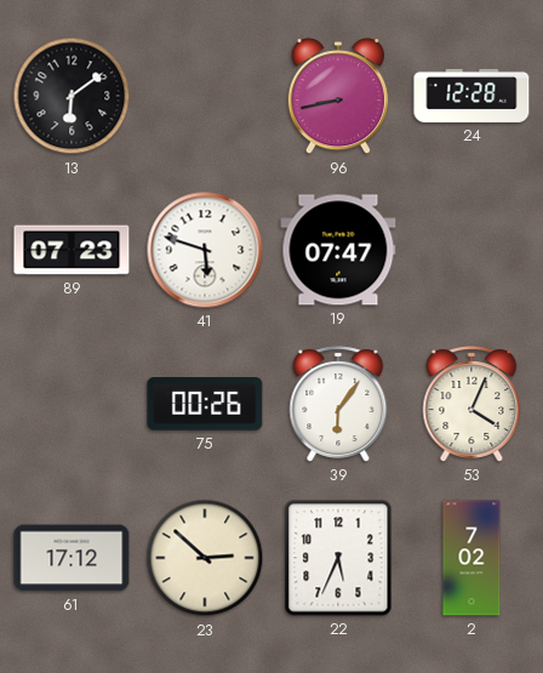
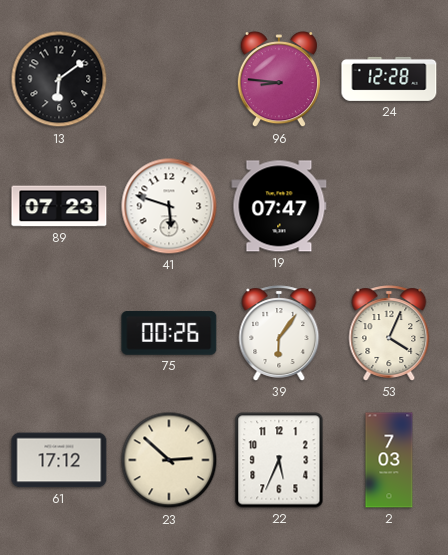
96: 8:43 -> 8:46 (279, 80)
2: 7:02 -> 7:03 (389, 460)
